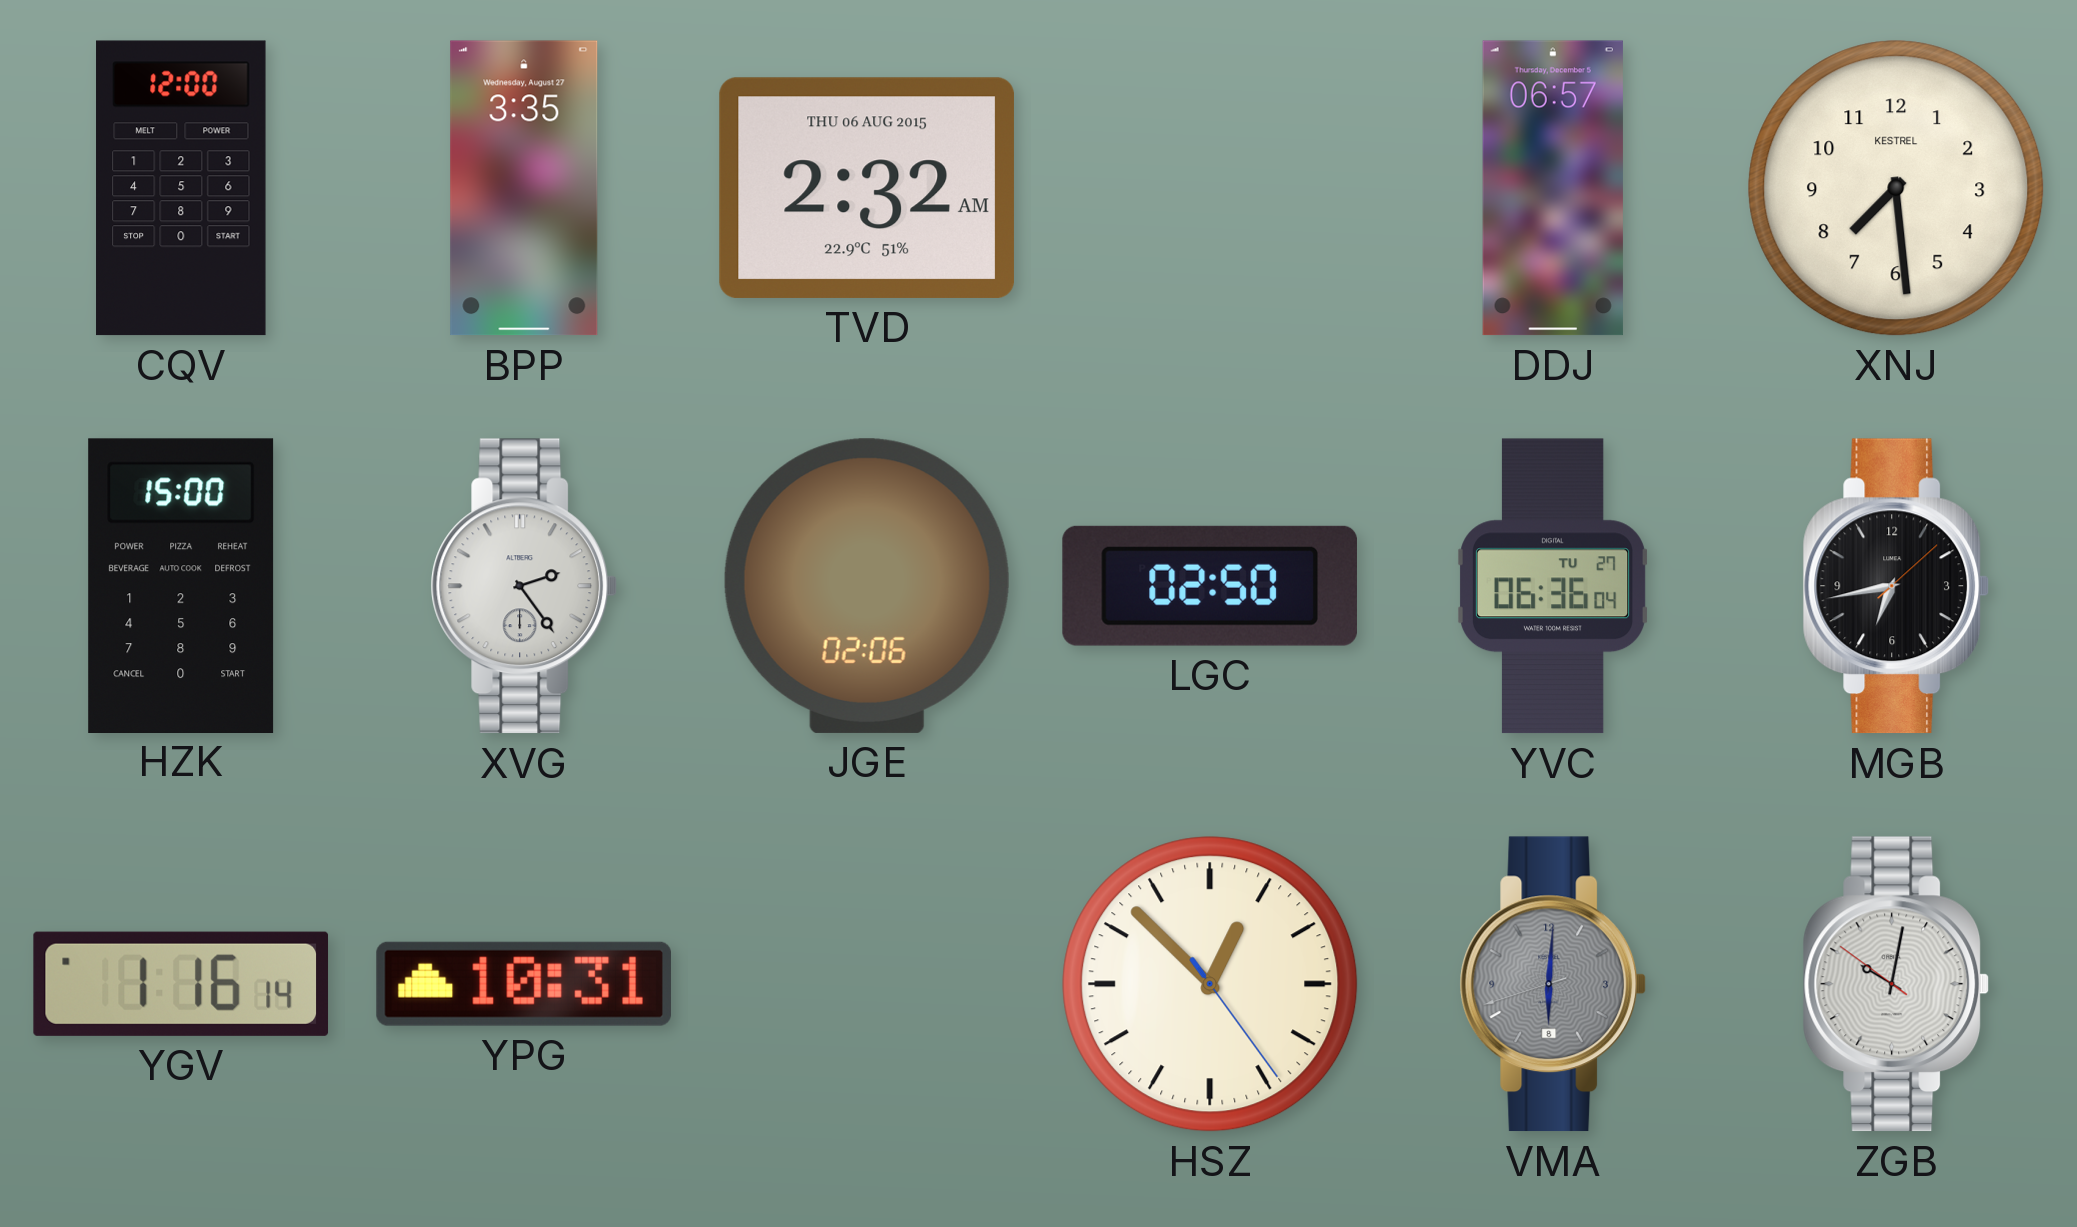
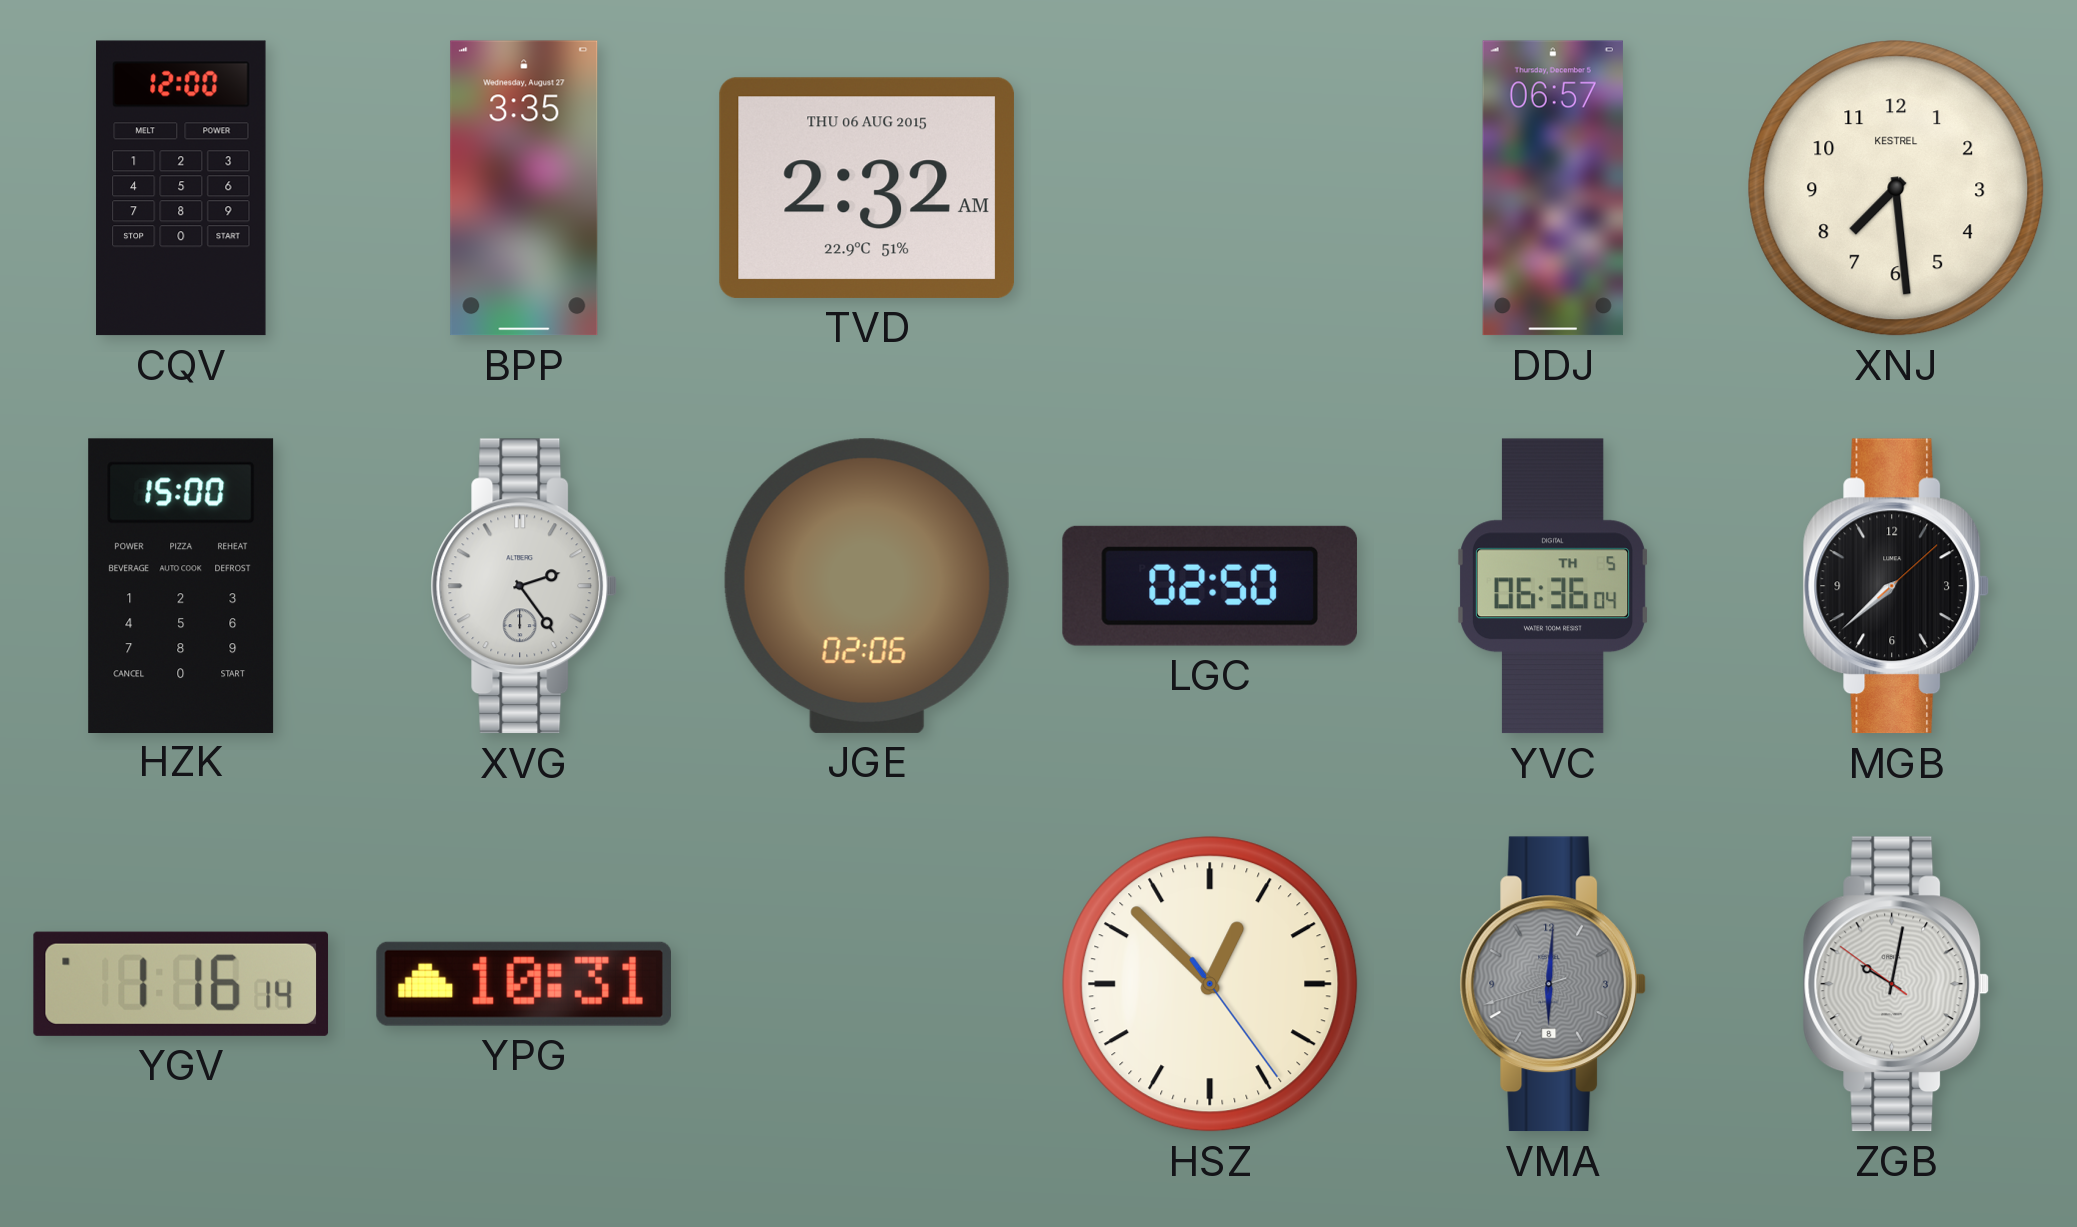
YVC date: TU 27 -> TH 5 (1552, 586)
MGB: 6:43 -> 7:38 (1896, 586)
